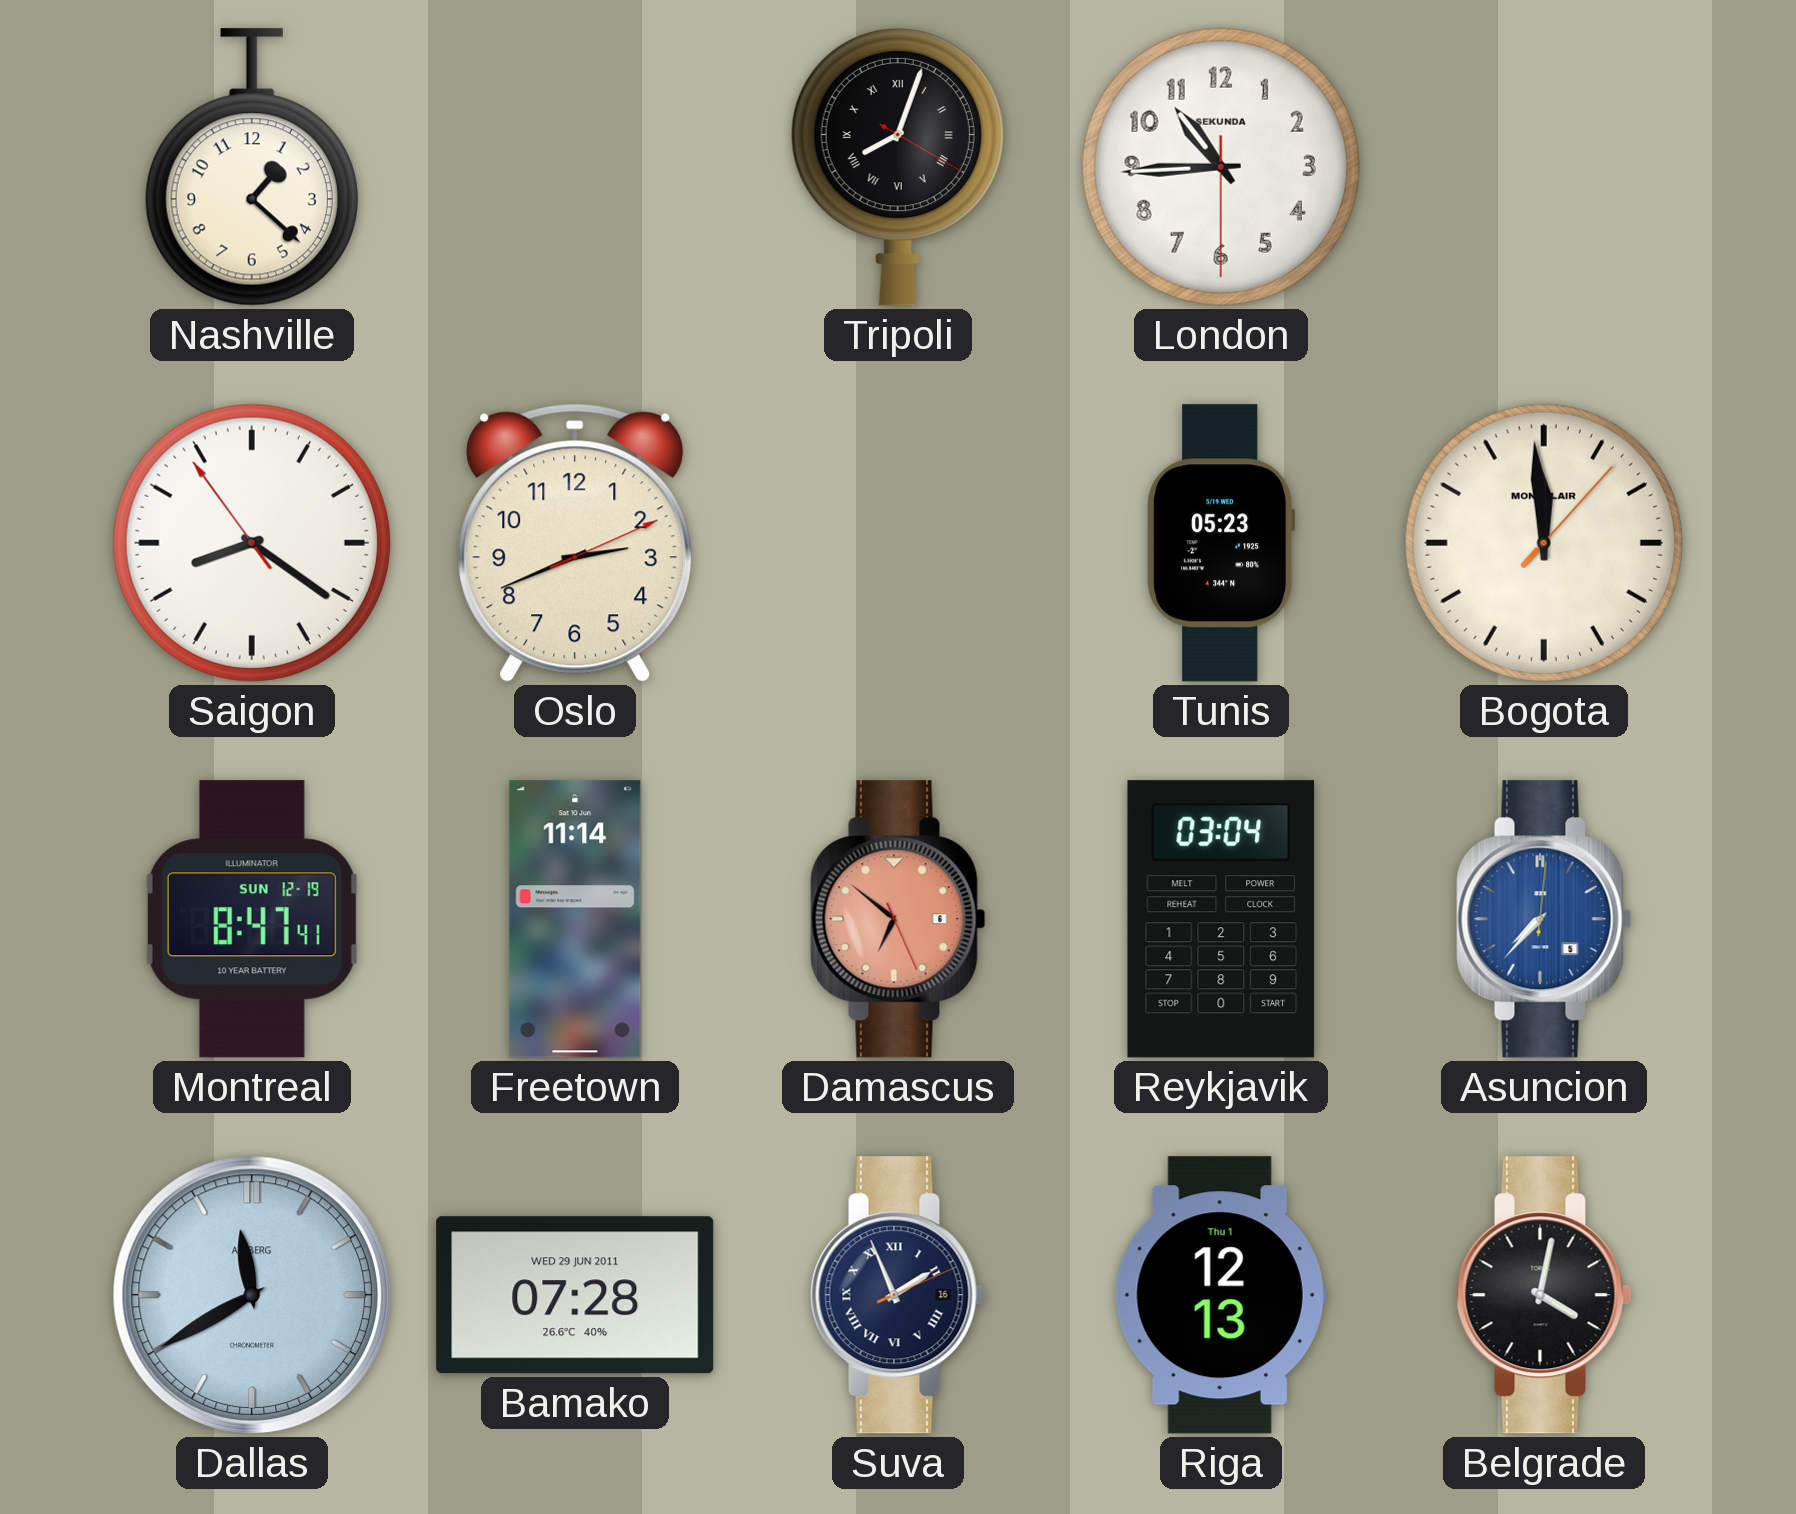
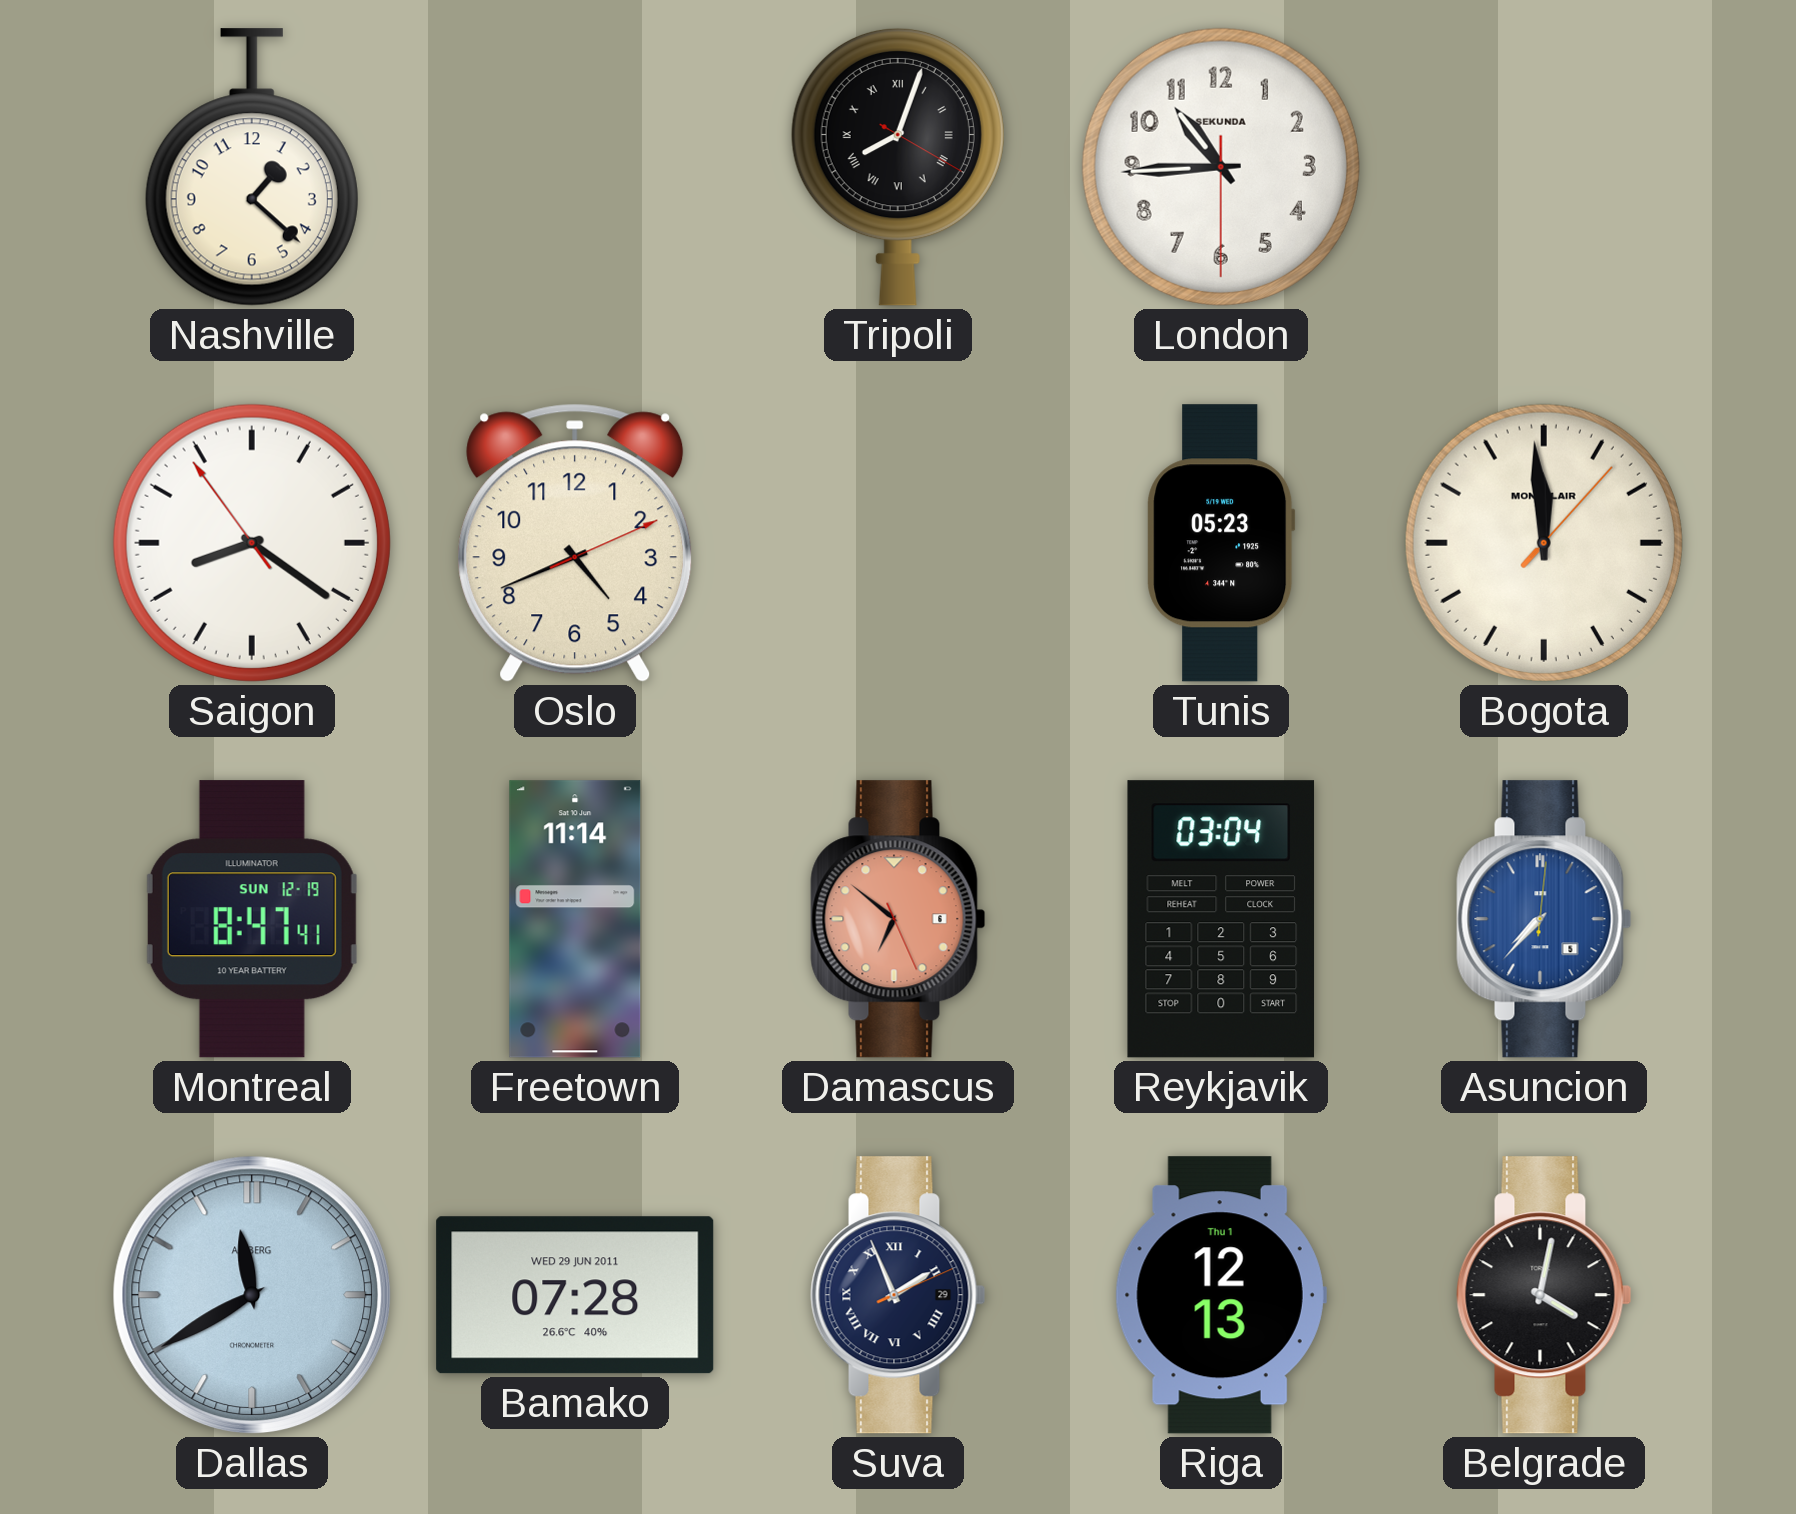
Oslo: 2:41 -> 4:41 (575, 543)
Suva date: 16 -> 29 (898, 1295)
